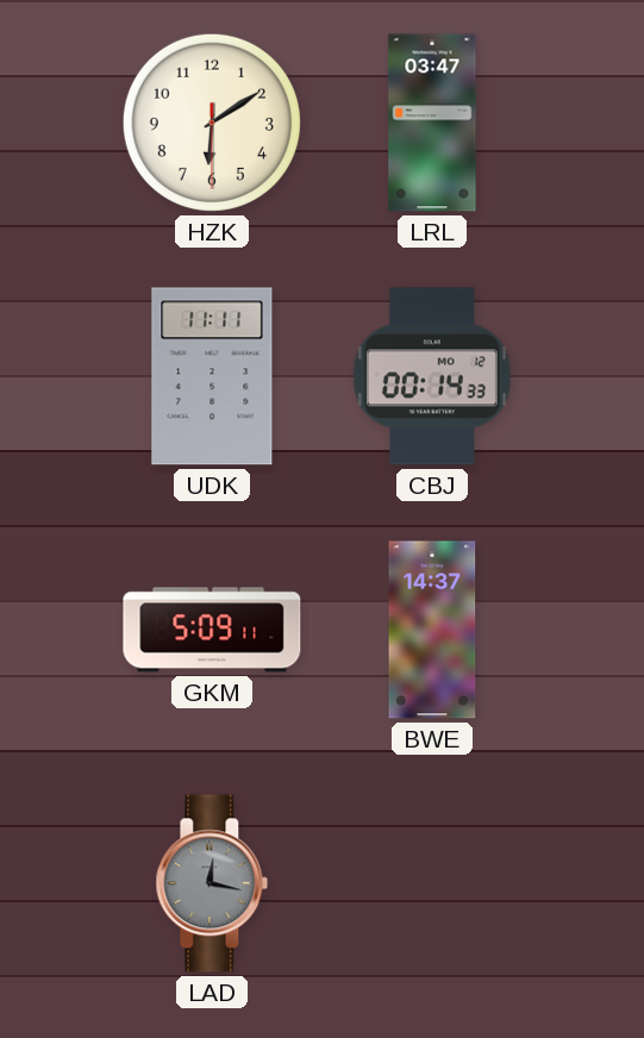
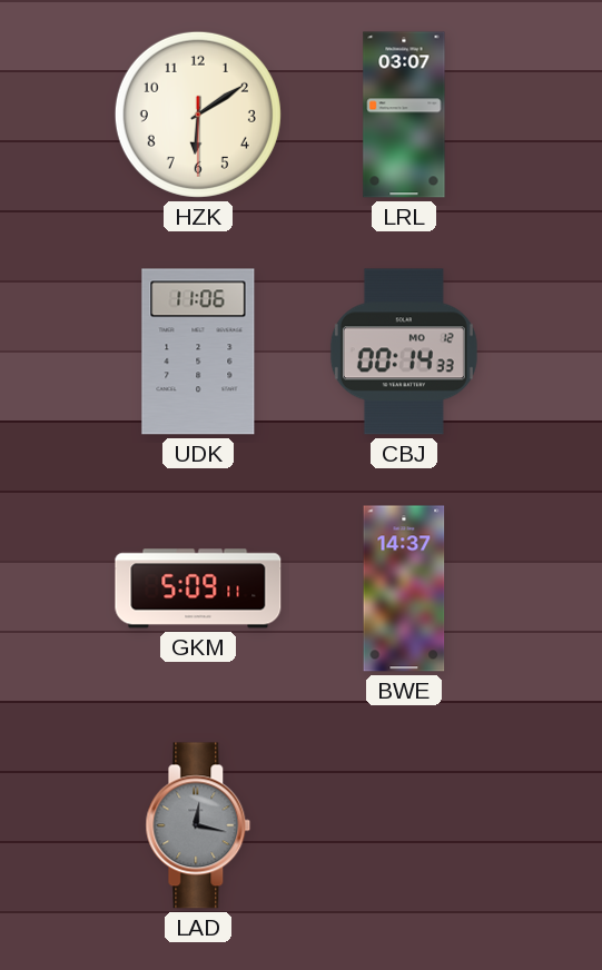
LRL: 03:47 -> 03:07 (404, 115)
UDK: 11:11 -> 11:06 (198, 352)
